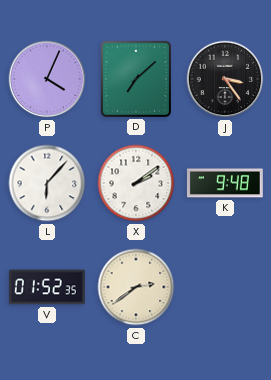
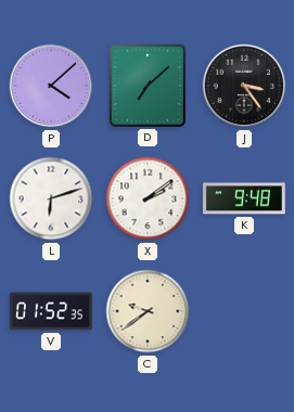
P: 4:04 -> 4:08 (51, 86)
L: 6:07 -> 6:12 (51, 198)
C: 2:39 -> 9:39 (148, 311)
